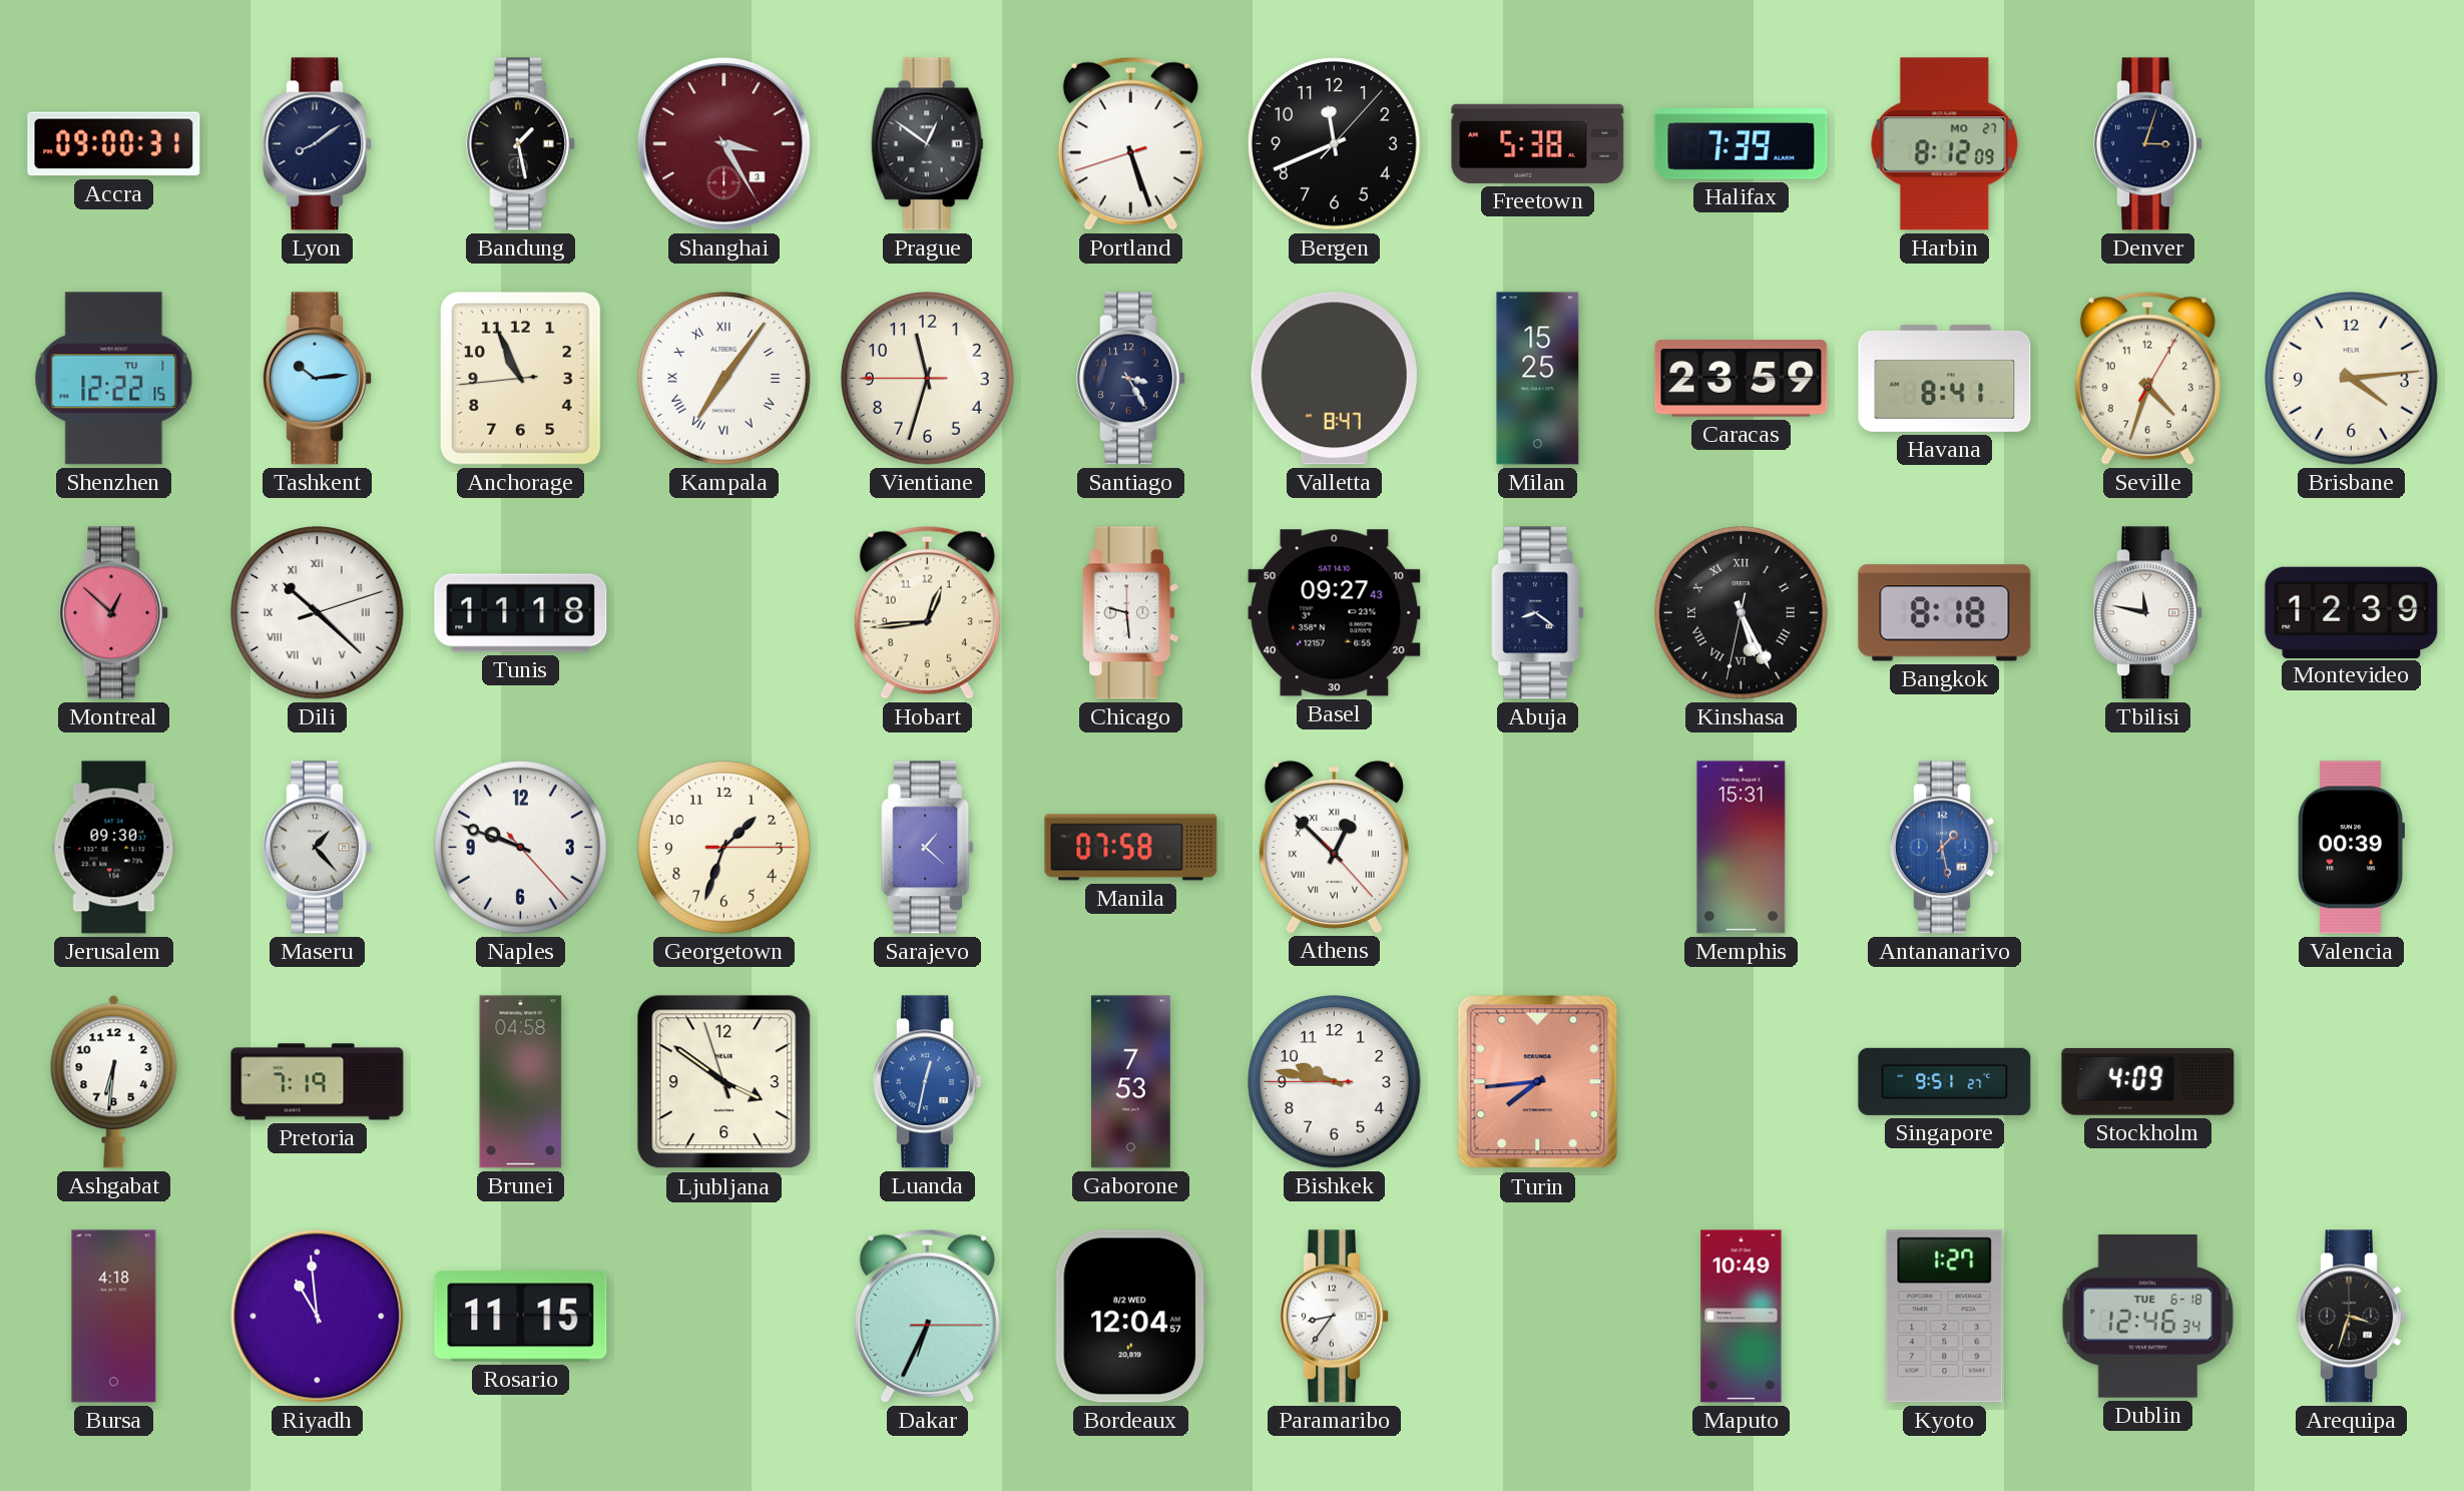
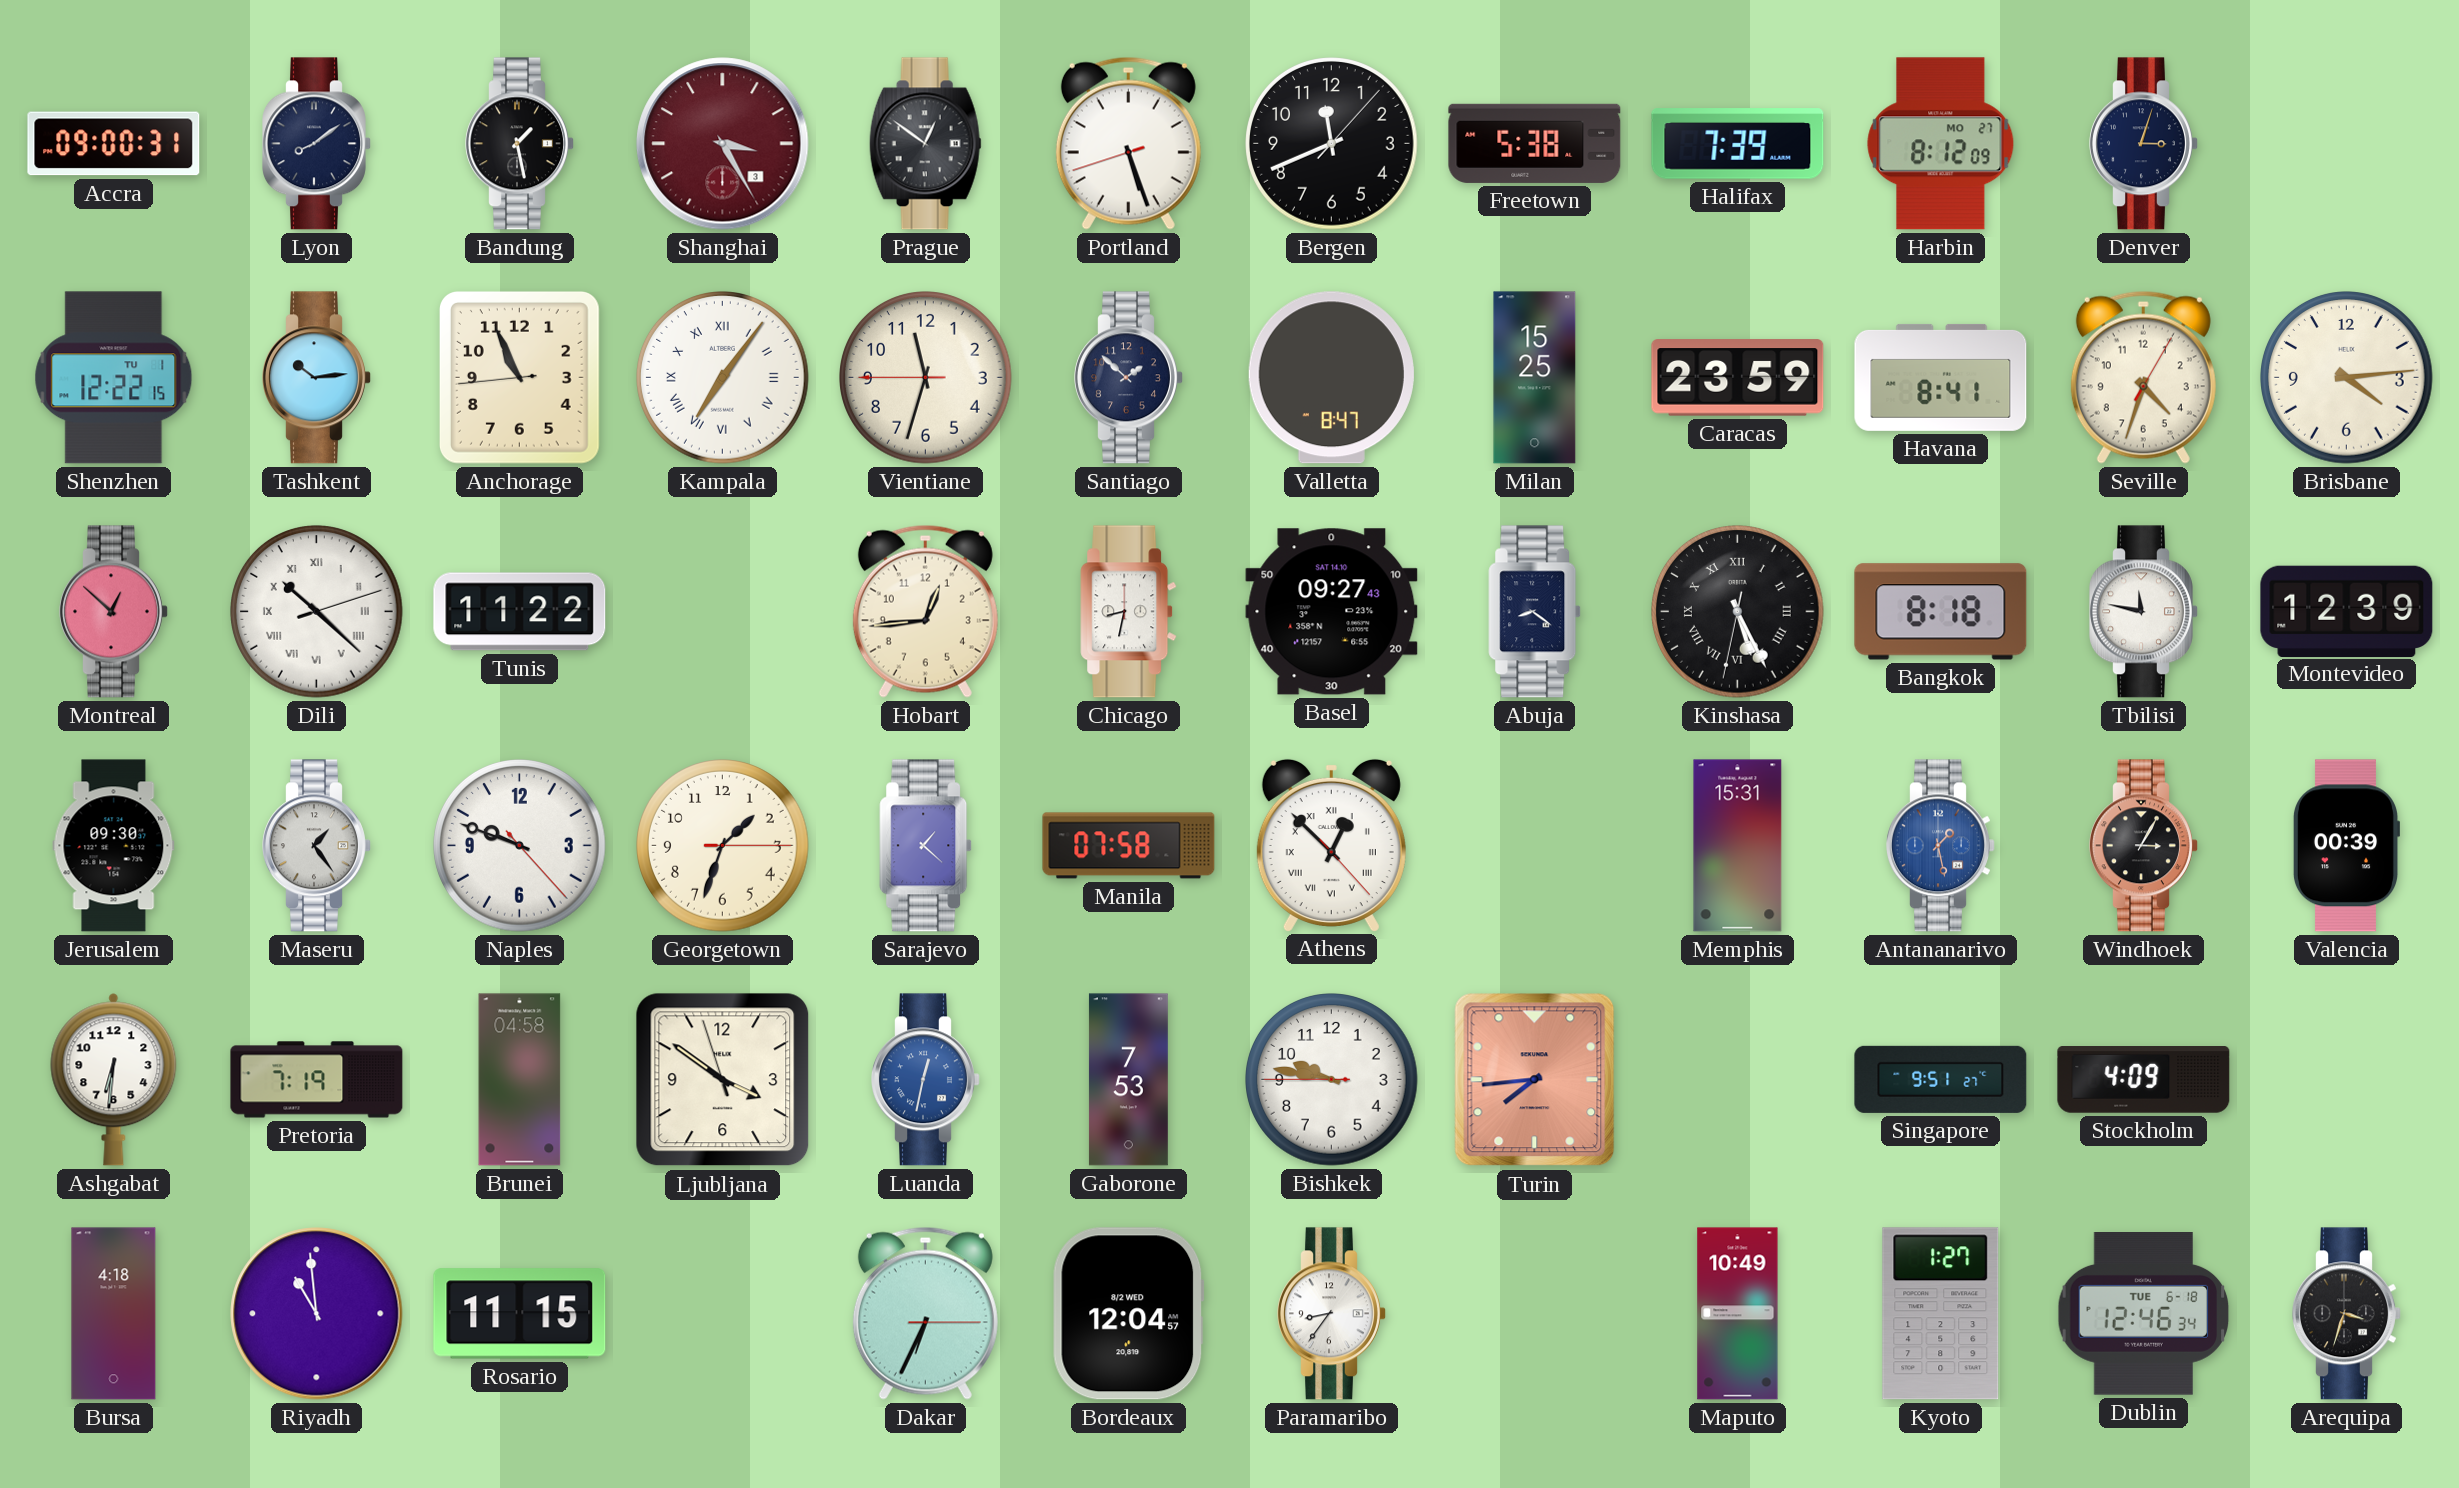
Santiago: 3:25 -> 1:52 (1129, 378)
Tunis: 11:18 -> 11:22 (520, 612)
Chicago: 9:29 -> 8:32 (1129, 612)
Maseru: 1:23 -> 1:24 (317, 846)
Windhoek: none -> 3:05 (2144, 846)
